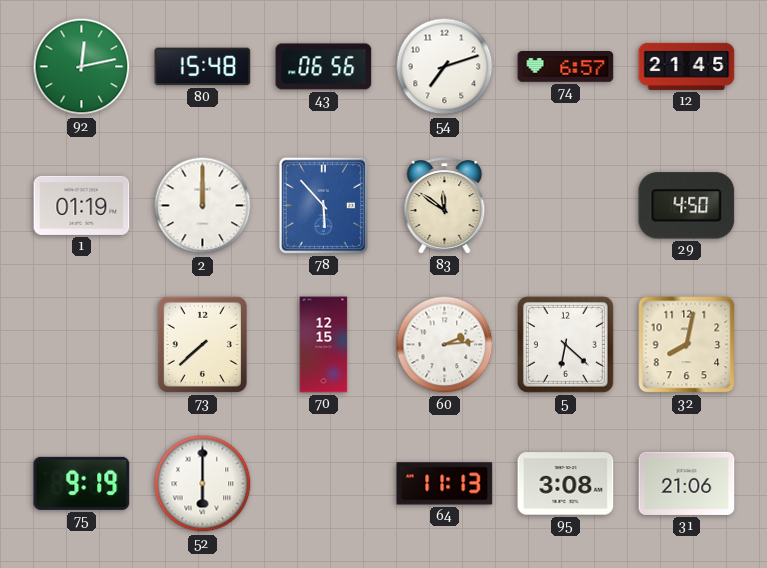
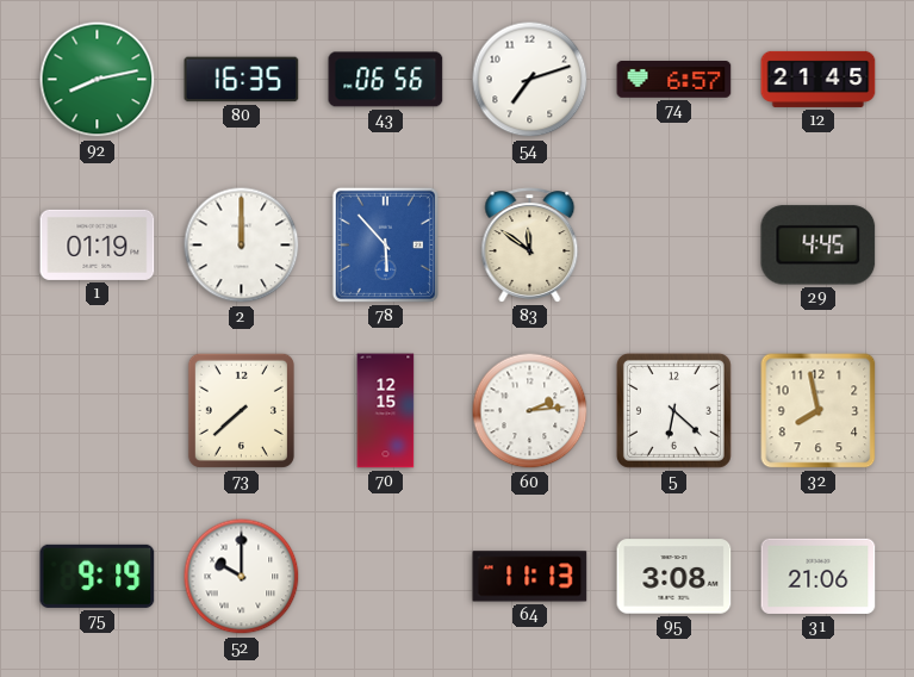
92: 12:13 -> 8:13 (98, 80)
80: 15:48 -> 16:35 (242, 80)
29: 4:50 -> 4:45 (819, 246)
32: 8:02 -> 7:58 (819, 411)
52: 6:00 -> 10:00 (242, 577)
